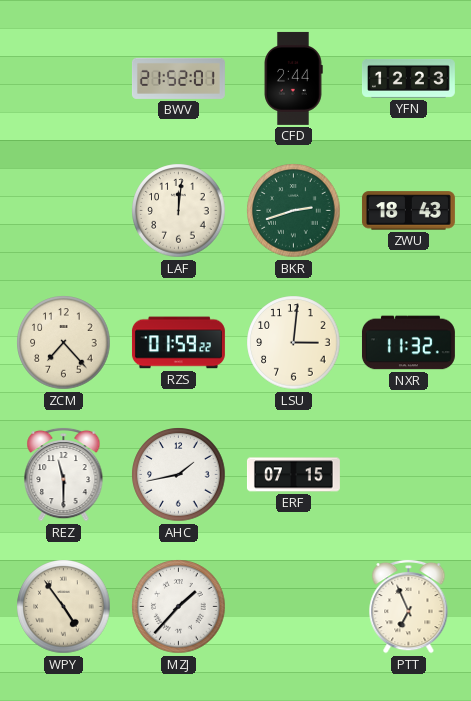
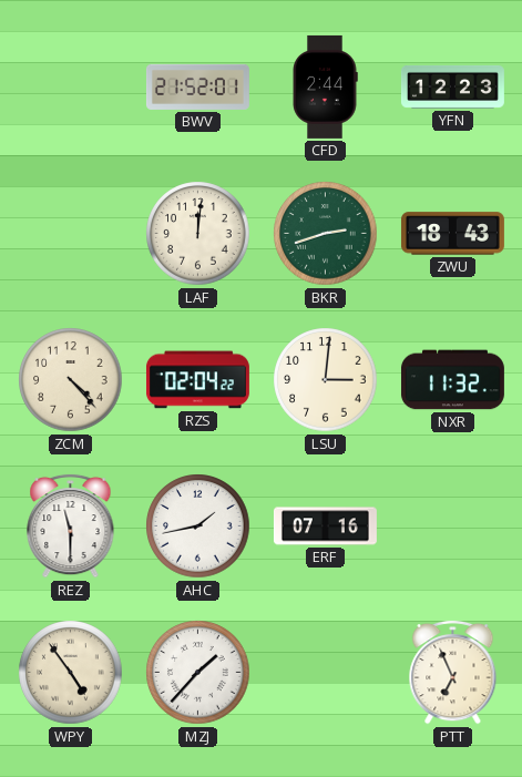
ZCM: 7:23 -> 4:23 (71, 380)
RZS: 01:59 -> 02:04 (197, 380)
ERF: 07:15 -> 07:16 (325, 526)
